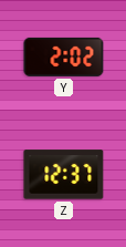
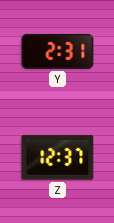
Y: 2:02 -> 2:31 (58, 51)
